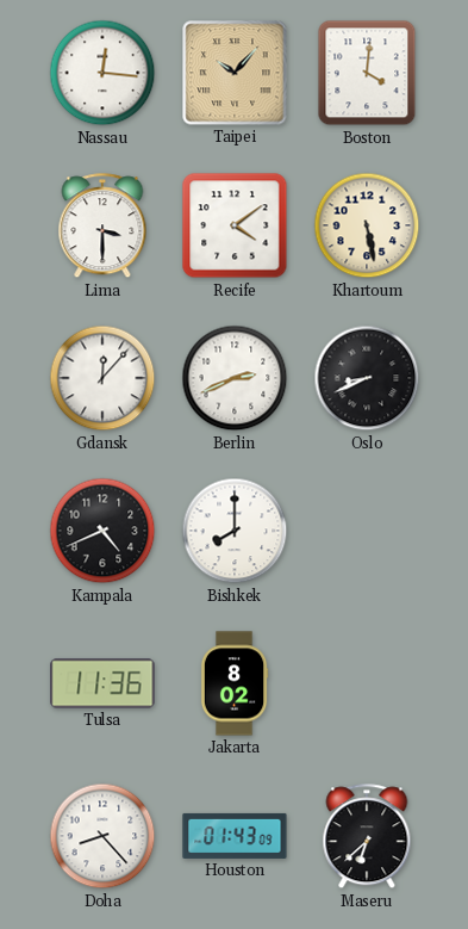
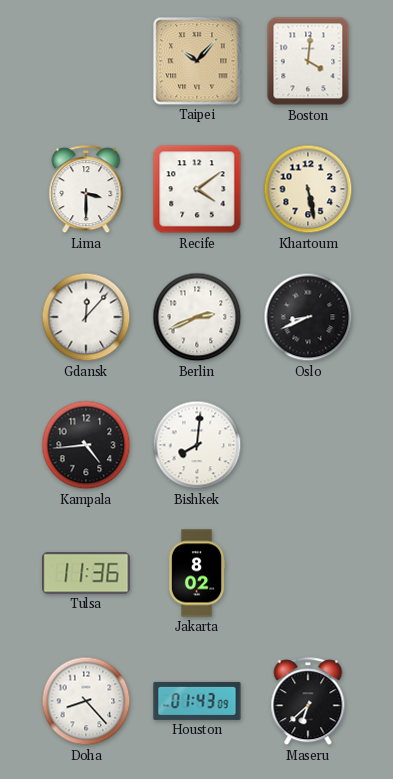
Nassau: 12:16 -> none (102, 73)
Kampala: 4:41 -> 4:44 (86, 445)
Bishkek: 8:00 -> 8:01 (197, 445)
